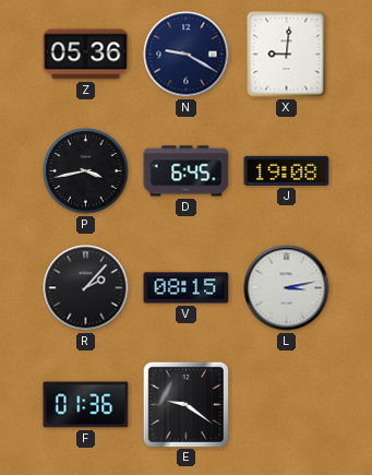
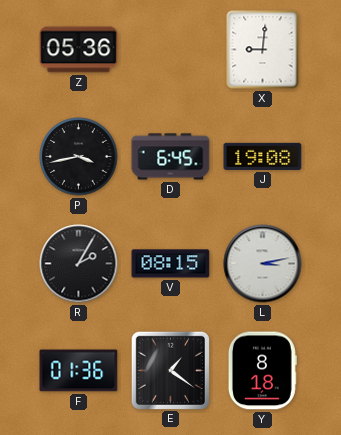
N: 9:20 -> none (187, 55)
R: 2:07 -> 2:05 (79, 264)
E: 9:21 -> 1:21 (170, 370)
Y: none -> 8:18 (262, 371)
